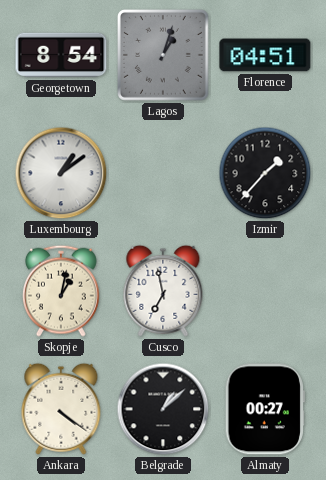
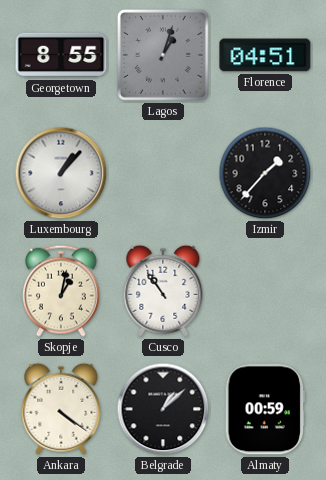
Georgetown: 8:54 -> 8:55 (61, 55)
Luxembourg: 1:09 -> 1:07 (61, 173)
Cusco: 6:58 -> 10:54 (163, 291)
Almaty: 00:27 -> 00:59 (265, 409)
